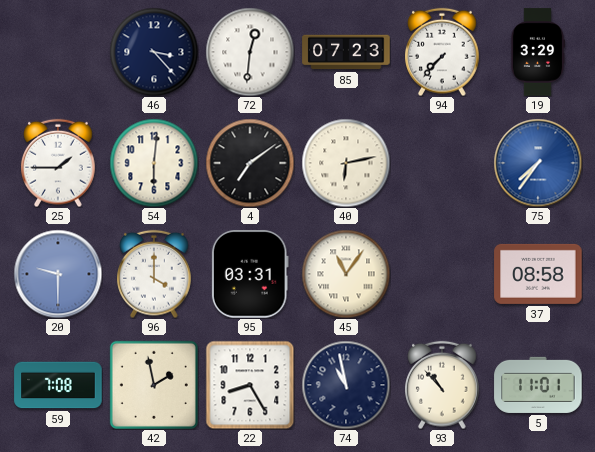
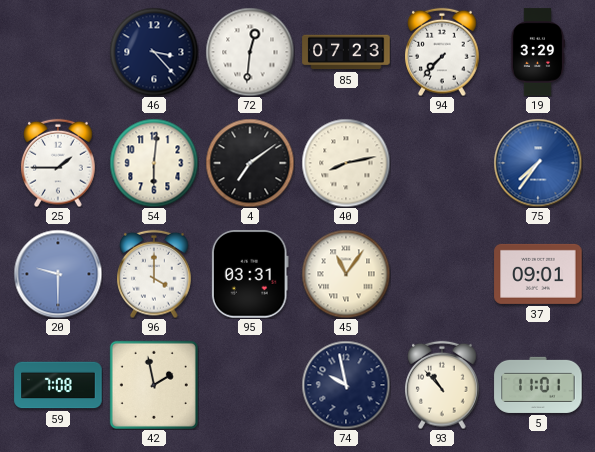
40: 6:13 -> 8:13 (346, 163)
37: 08:58 -> 09:01 (538, 274)
22: 8:25 -> none (250, 385)
74: 10:58 -> 9:58 (346, 385)
